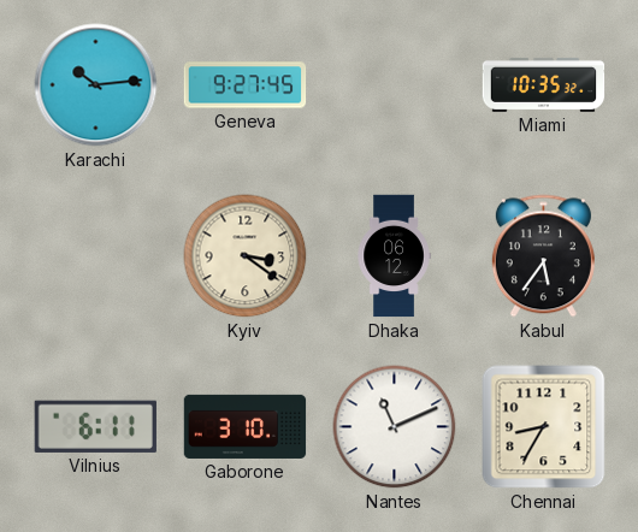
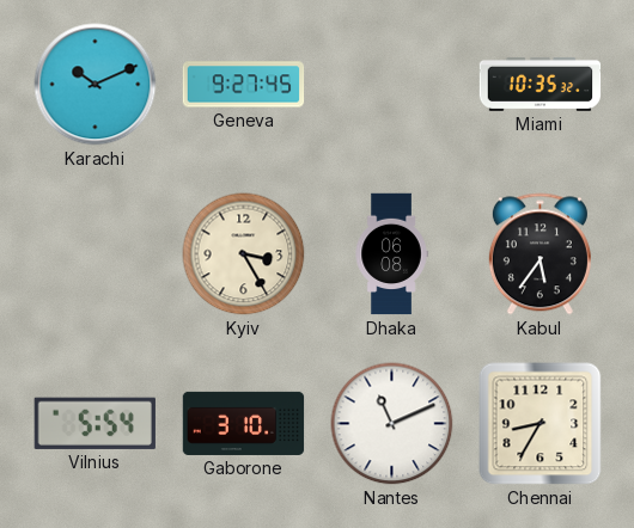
Karachi: 10:14 -> 10:11 (96, 85)
Kyiv: 3:21 -> 3:25 (244, 254)
Dhaka: 06:12 -> 06:08 (391, 254)
Vilnius: 6:11 -> 5:54 (95, 423)
